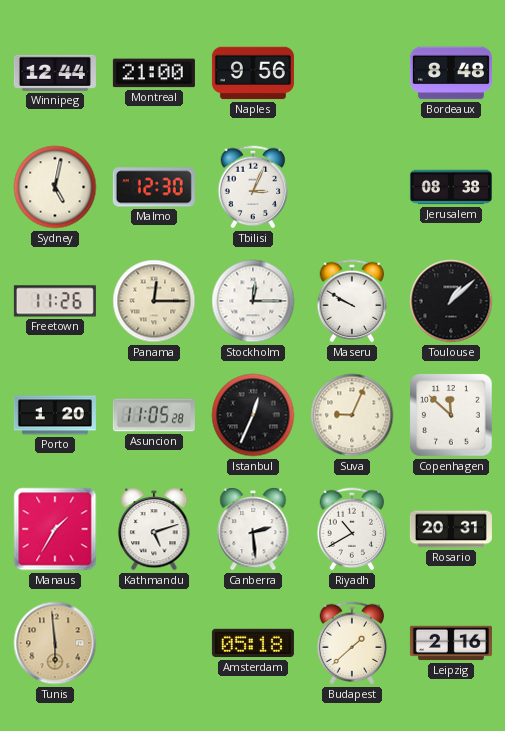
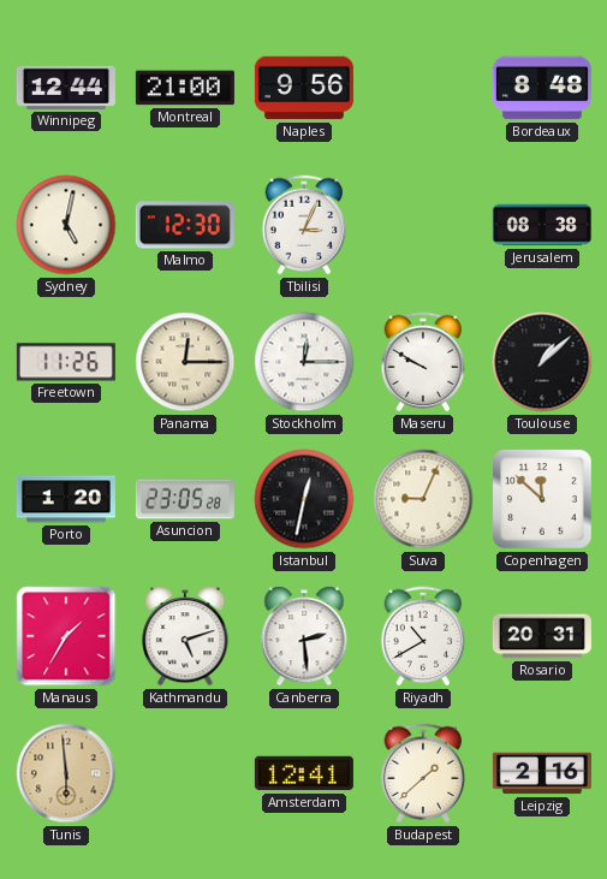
Asuncion: 11:05 -> 23:05 (185, 499)
Istanbul: 12:34 -> 12:32 (304, 499)
Amsterdam: 05:18 -> 12:41 (304, 773)
